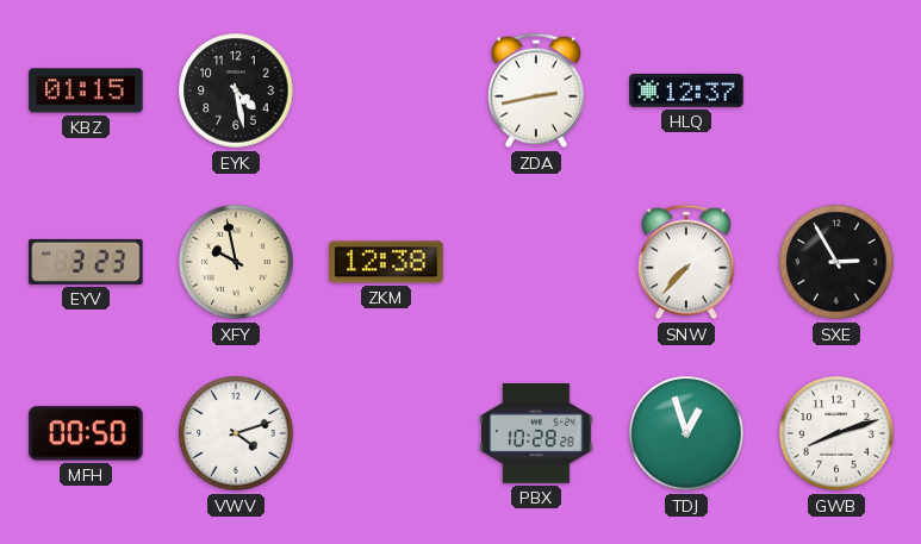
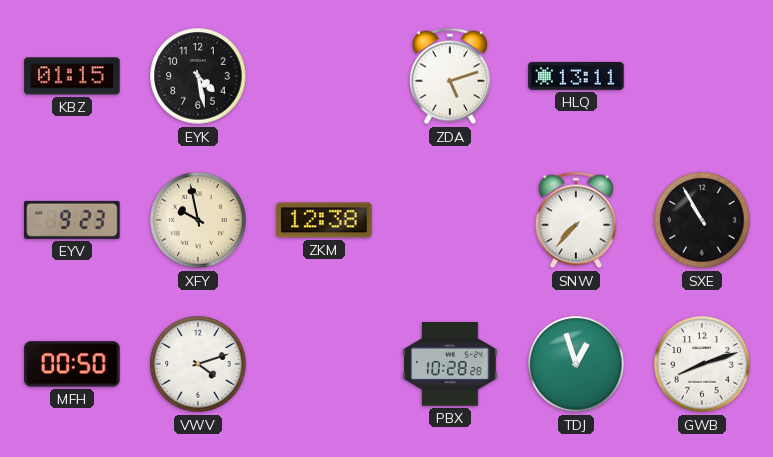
ZDA: 2:43 -> 5:12 (450, 76)
HLQ: 12:37 -> 13:11 (576, 76)
EYV: 3:23 -> 9:23 (72, 220)
SXE: 2:55 -> 10:55 (702, 220)
